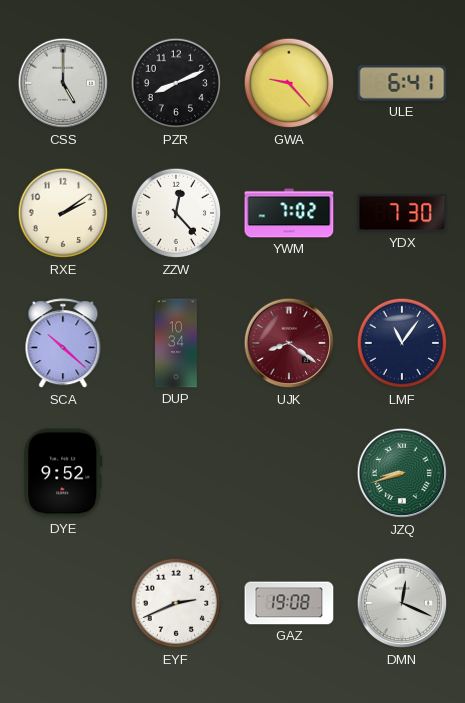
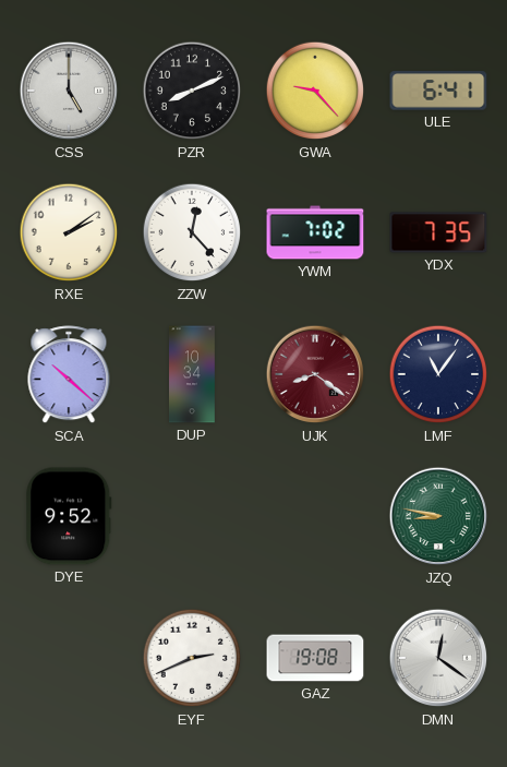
YDX: 7:30 -> 7:35 (438, 232)
JZQ: 8:42 -> 8:47 (438, 516)
DMN: 12:19 -> 12:21 (438, 658)
